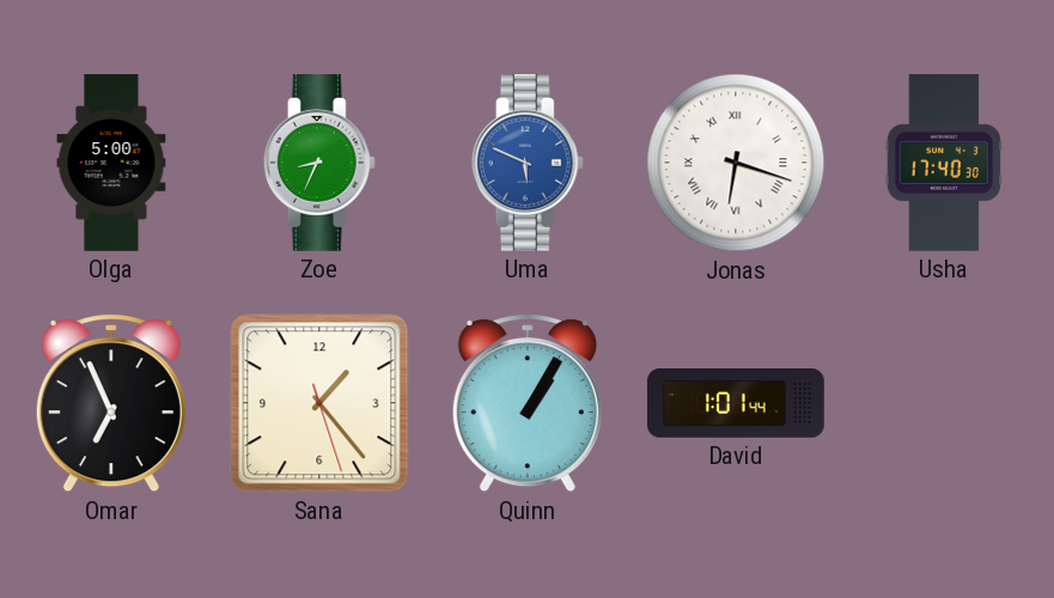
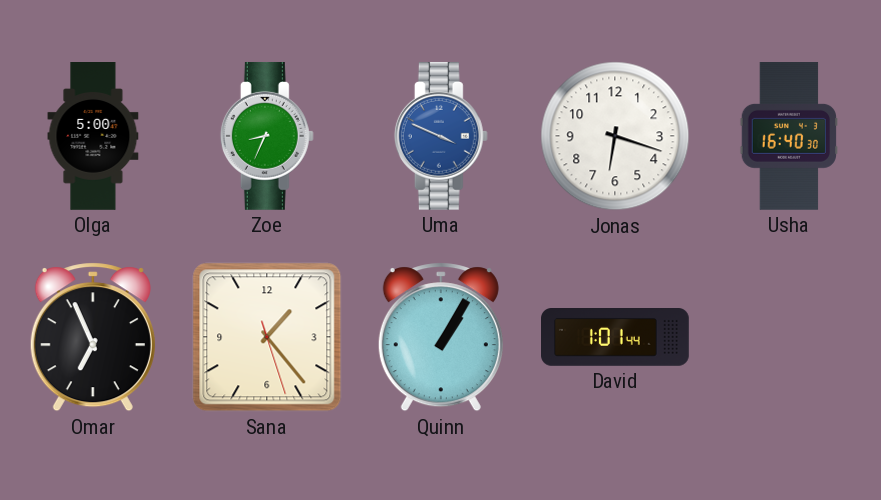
Uma: 5:49 -> 3:49 (441, 136)
Jonas numerals: Roman -> Arabic (615, 136)
Usha: 17:40 -> 16:40 (788, 137)
